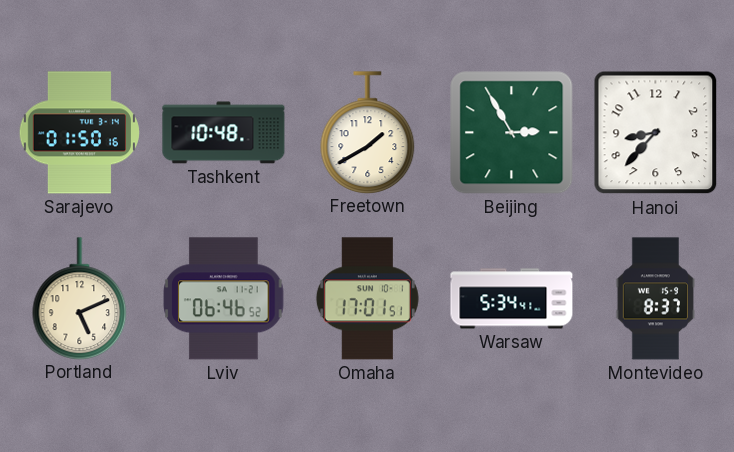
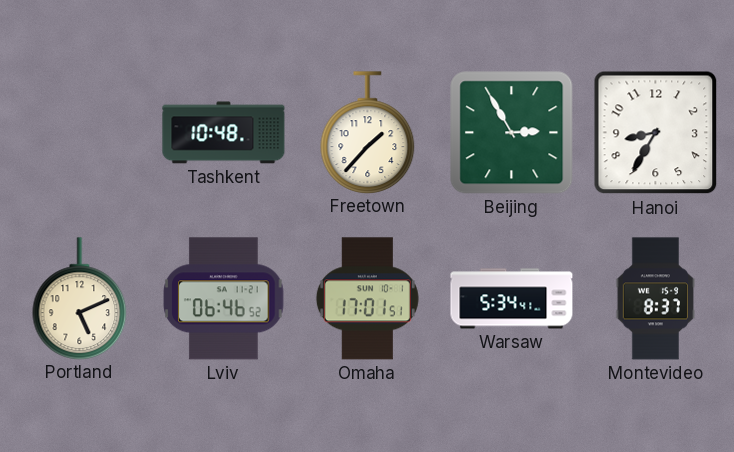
Sarajevo: 01:50 -> none (79, 133)
Freetown: 1:40 -> 1:37 (368, 132)
Hanoi: 8:37 -> 8:35 (656, 133)
